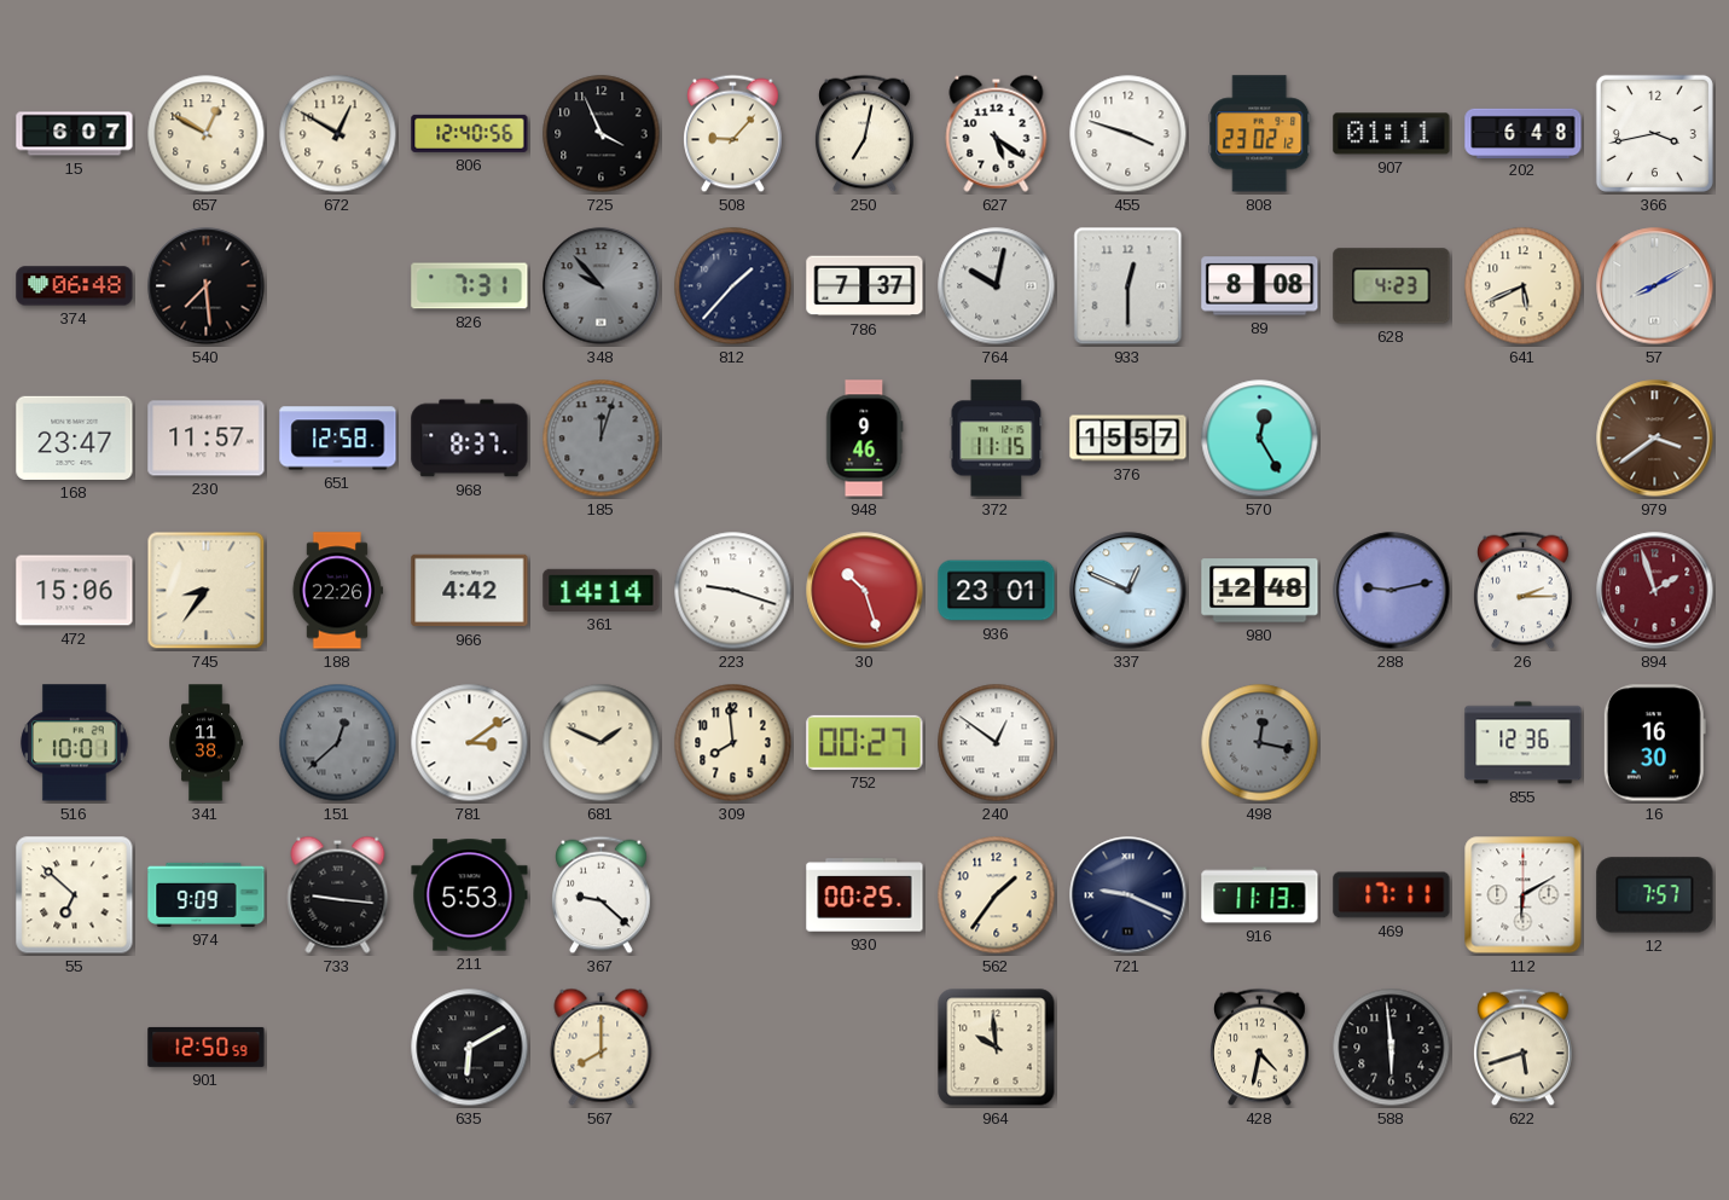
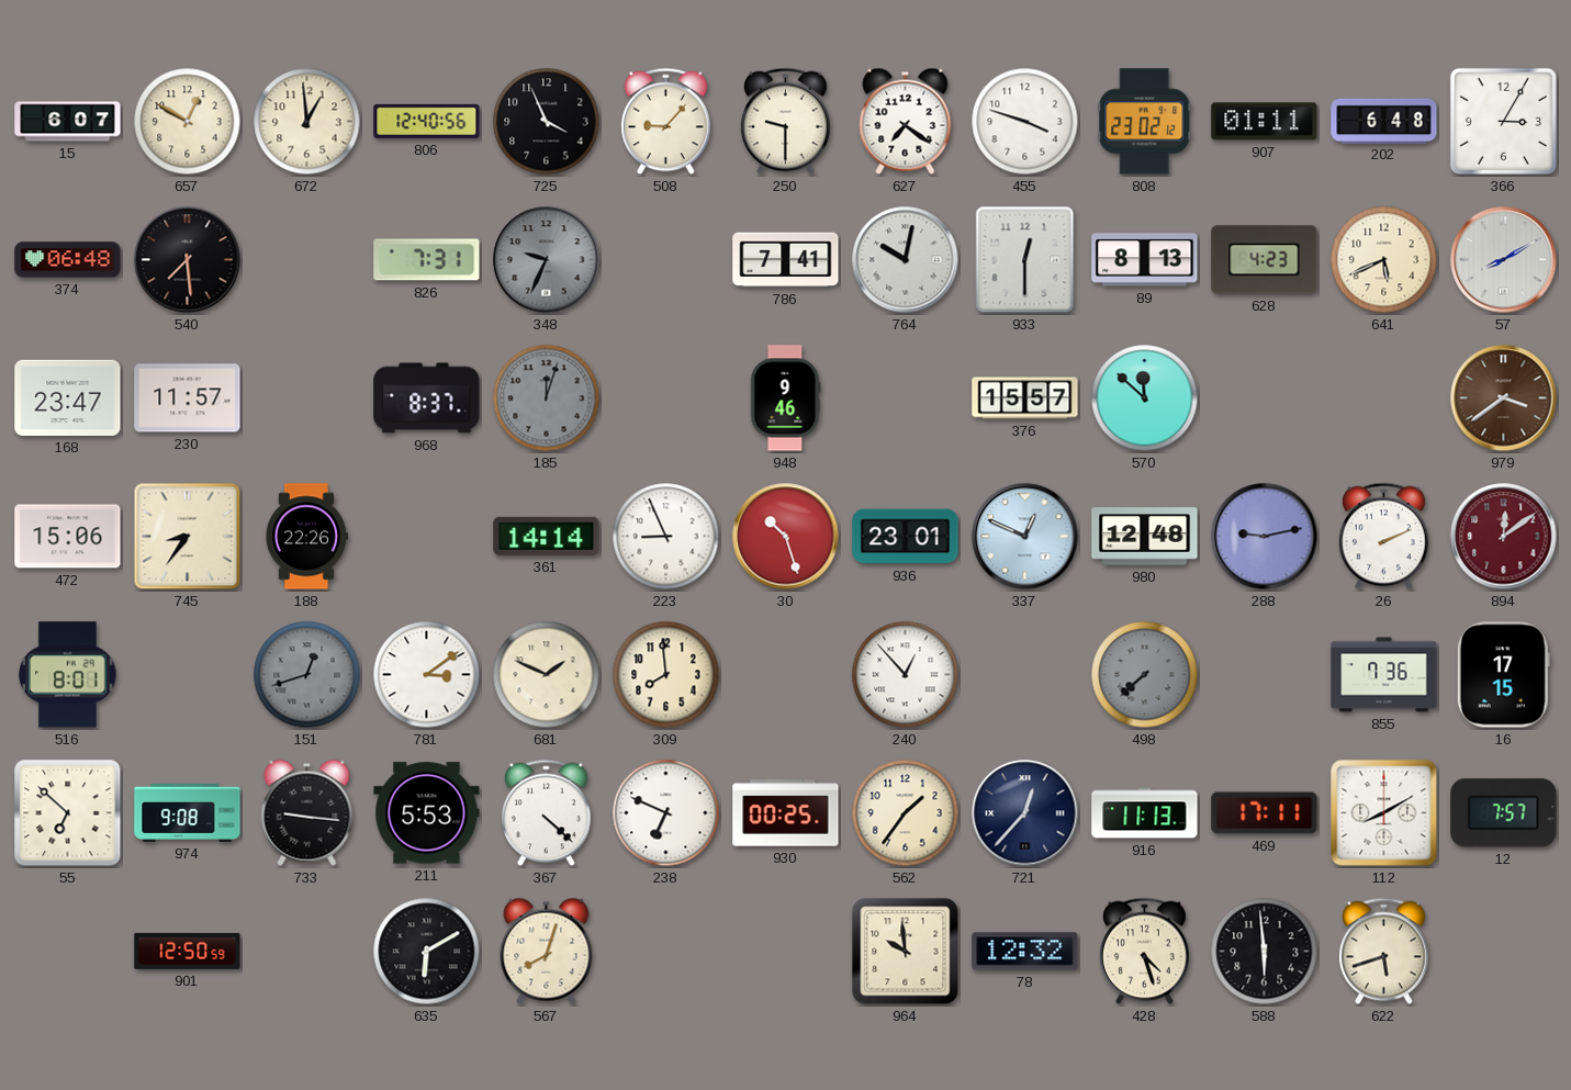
672: 12:50 -> 12:59 (307, 122)
250: 7:02 -> 9:30 (786, 122)
627: 5:21 -> 7:21 (906, 121)
366: 3:43 -> 3:05 (1503, 121)
348: 9:53 -> 9:34 (547, 260)
812: 1:37 -> none (733, 286)
786: 7:37 -> 7:41 (786, 260)
89: 8:08 -> 8:13 (1145, 260)
651: 12:58 -> none (338, 439)
372: 11:15 -> none (997, 439)
570: 12:25 -> 11:52 (1145, 398)
966: 4:42 -> none (470, 591)
223: 9:18 -> 8:56 (666, 537)
26: 2:15 -> 2:11 (1384, 537)
894: 1:57 -> 12:09 (1504, 537)
516: 10:01 -> 8:01 (68, 675)
341: 11:38 -> none (207, 743)
151: 12:38 -> 12:42 (307, 675)
752: 00:27 -> none (865, 742)
240: 12:51 -> 12:53 (906, 675)
498: 12:17 -> 7:38 (1145, 675)
855: 12:36 -> 7:36 (1384, 675)
16: 16:30 -> 17:15 (1503, 675)
974: 9:09 -> 9:08 (188, 812)
367: 9:22 -> 4:22 (547, 813)
238: none -> 6:49 (666, 813)
721: 9:19 -> 12:37 (1025, 813)
112: 6:10 -> 8:10 (1384, 813)
567: 8:00 -> 8:03 (547, 951)
78: none -> 12:32 (1025, 952)
428: 4:32 -> 4:27 (1145, 952)
